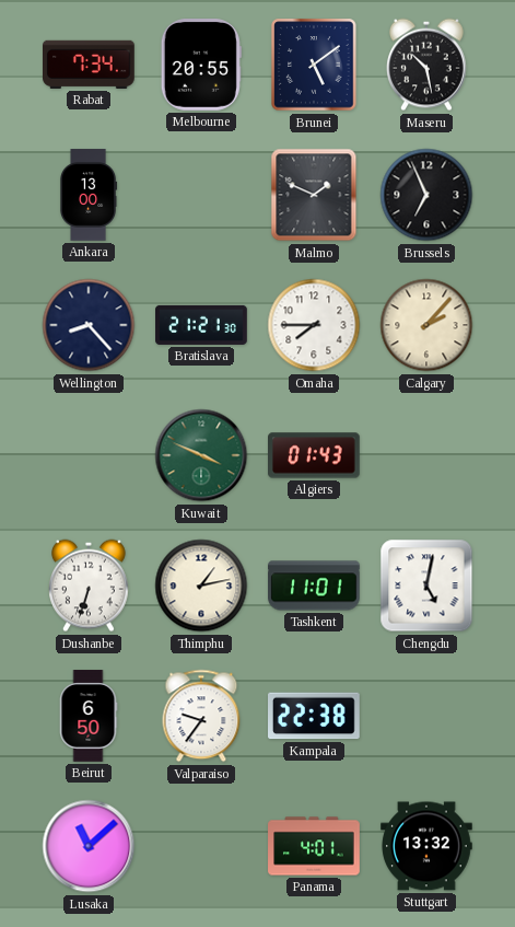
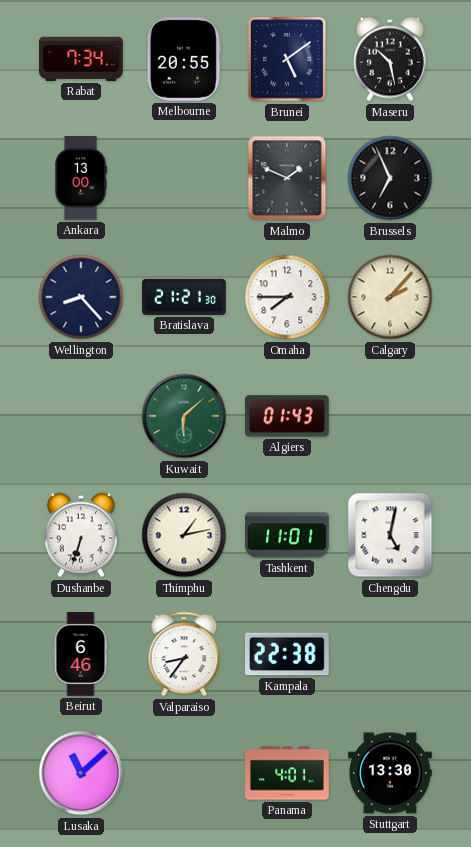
Kuwait: 3:49 -> 6:08 (184, 416)
Beirut: 6:50 -> 6:46 (81, 654)
Valparaiso: 9:36 -> 8:36 (184, 654)
Stuttgart: 13:32 -> 13:30 (390, 773)
